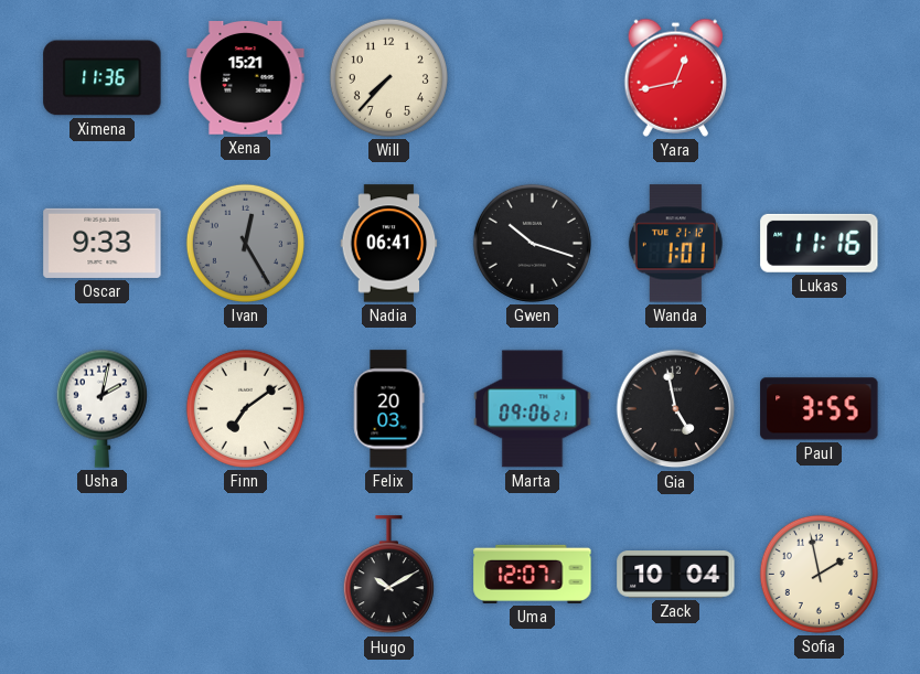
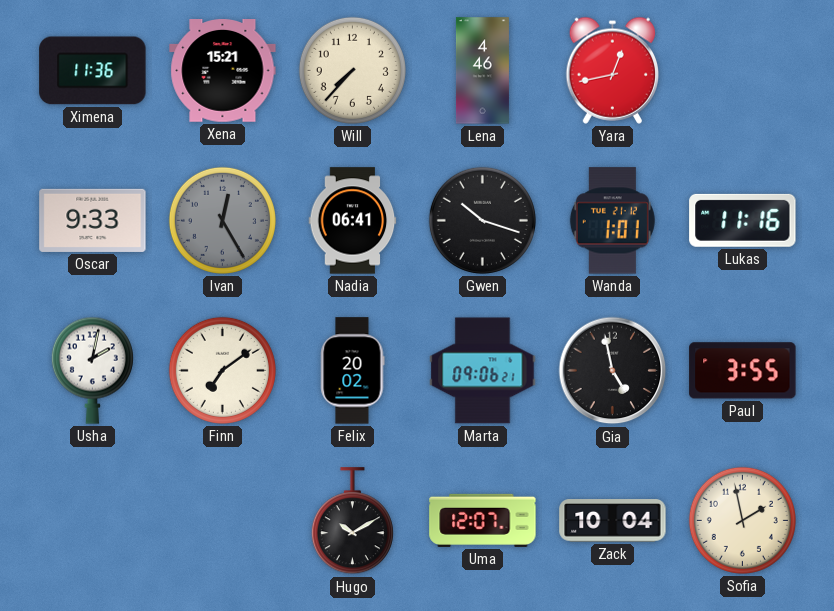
Lena: none -> 4:46 (482, 71)
Felix: 20:03 -> 20:02 (353, 371)
